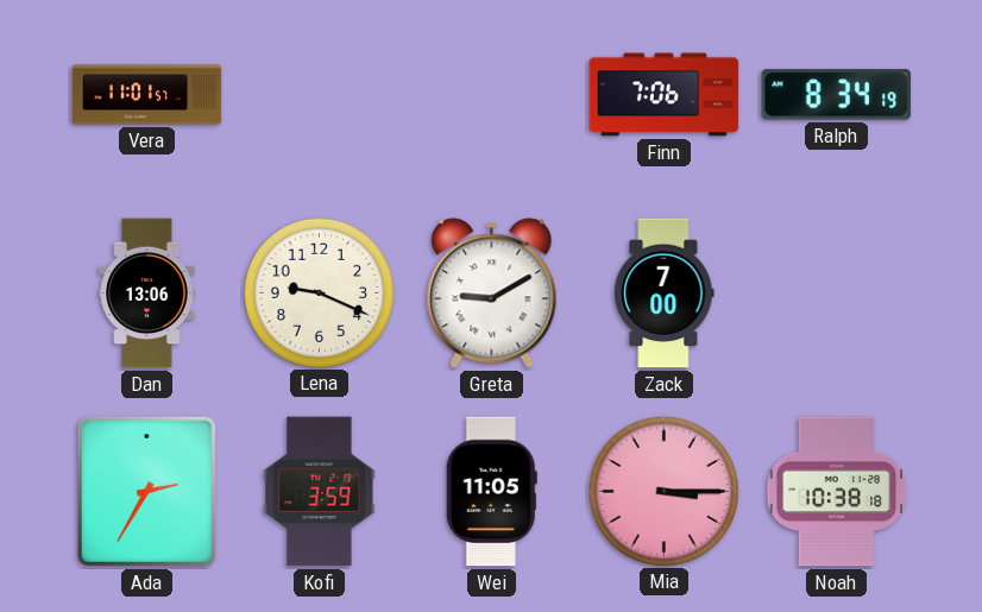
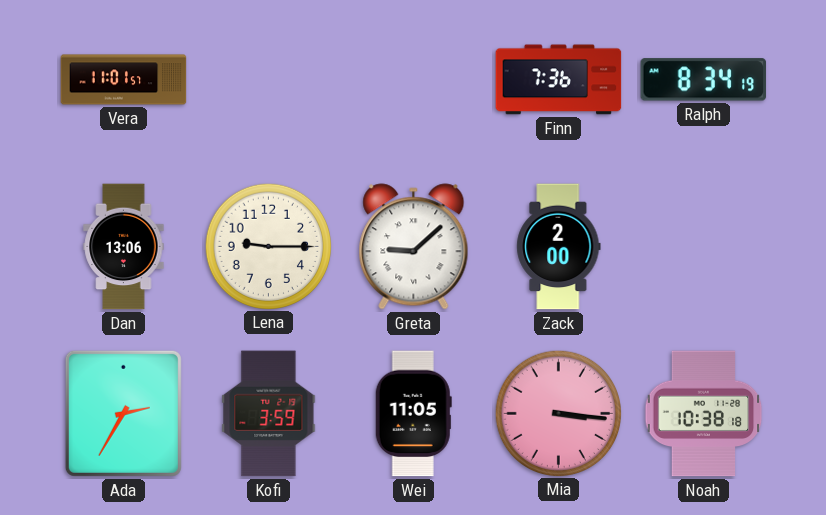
Finn: 7:06 -> 7:36 (559, 80)
Lena: 9:19 -> 9:15 (268, 246)
Greta: 9:10 -> 9:08 (414, 247)
Zack: 7:00 -> 2:00 (559, 247)
Mia: 3:15 -> 3:16 (558, 413)
